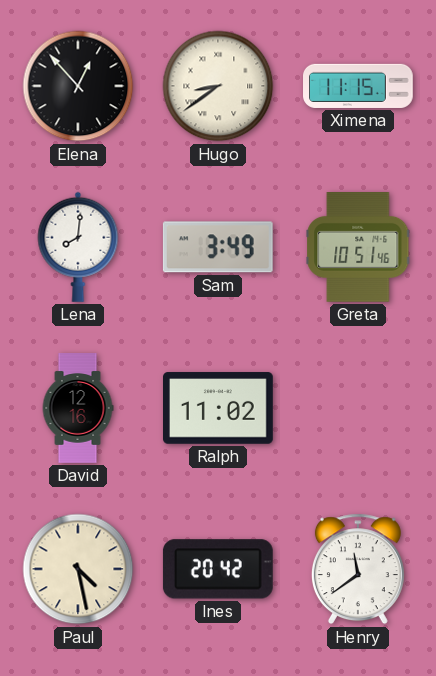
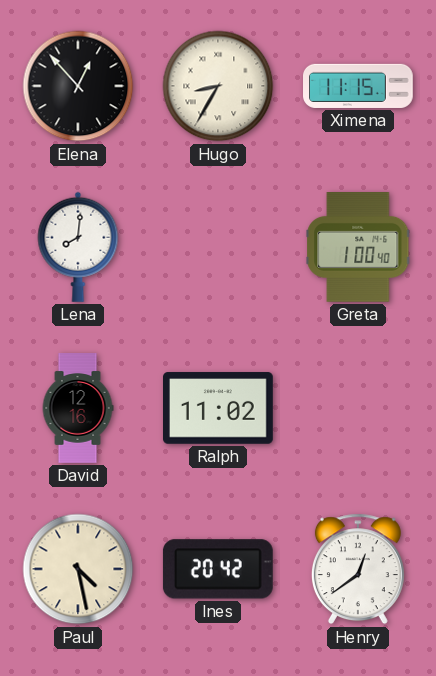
Hugo: 8:39 -> 8:35 (218, 86)
Sam: 3:49 -> none (218, 247)
Greta: 10:51 -> 1:00 (358, 248)
Henry: 11:39 -> 12:39 (358, 569)
